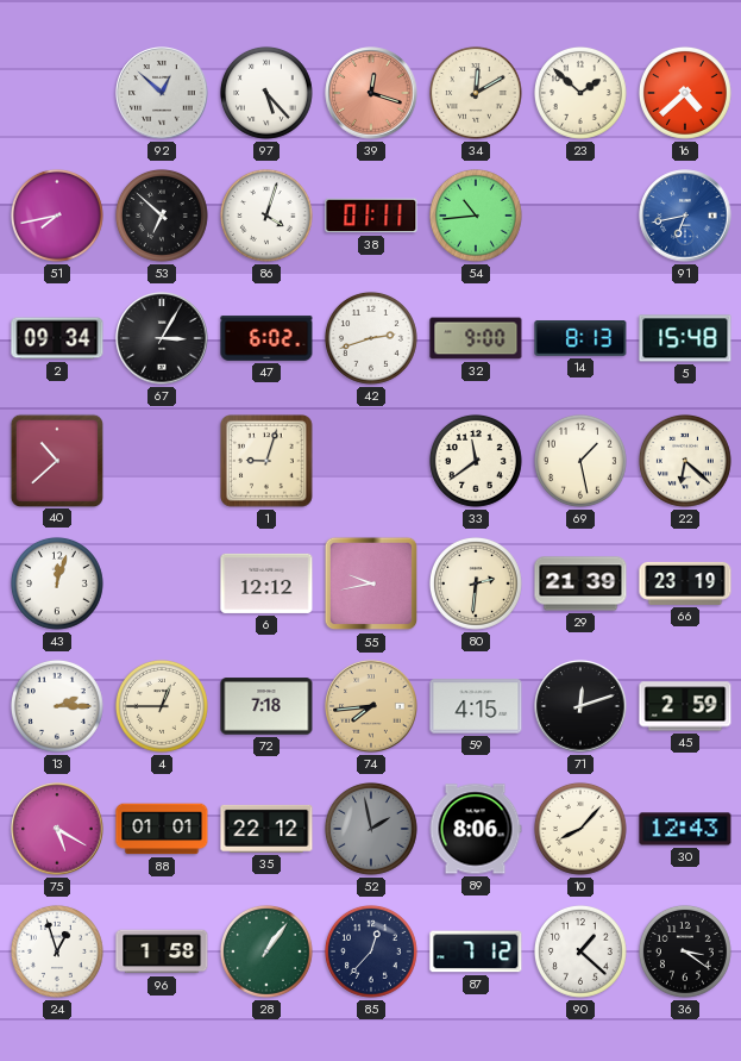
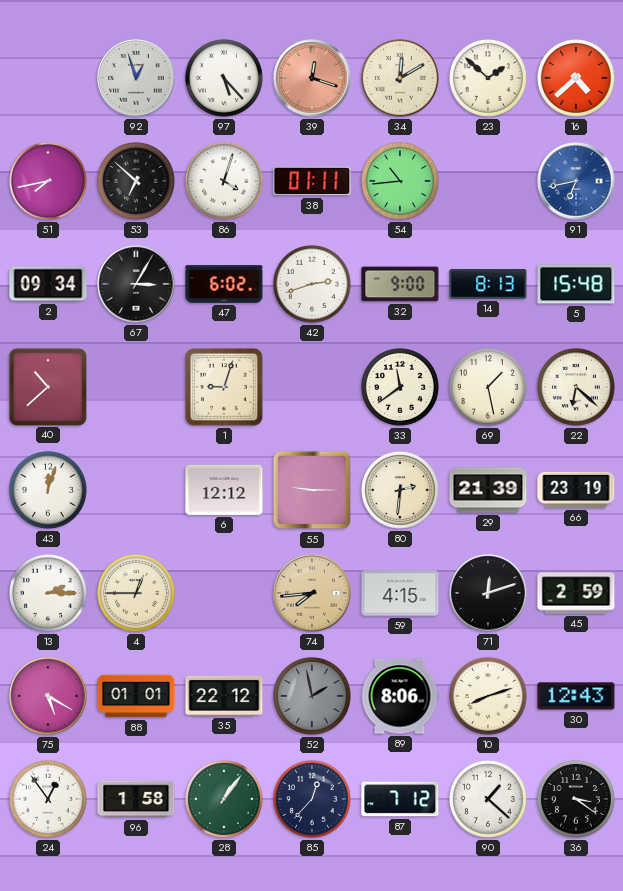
92: 12:52 -> 12:57 (136, 78)
55: 9:43 -> 9:15 (312, 490)
72: 7:18 -> none (266, 706)
10: 8:07 -> 8:12 (488, 696)
24: 12:57 -> 12:54 (48, 799)
